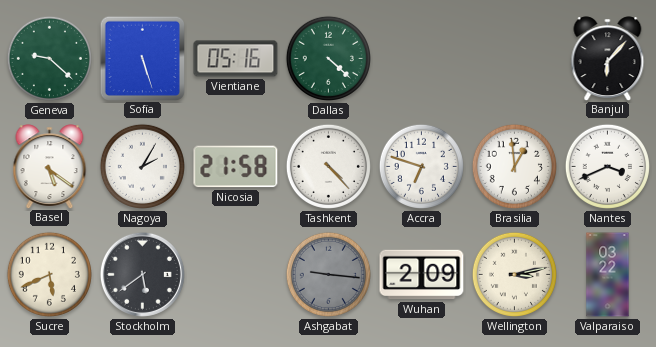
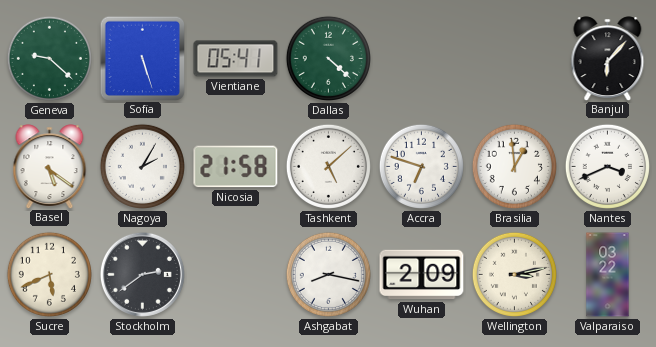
Vientiane: 05:16 -> 05:41 (236, 59)
Tashkent: 4:23 -> 5:08 (328, 166)
Stockholm: 5:39 -> 2:39 (142, 274)
Ashgabat: 9:16 -> 8:17 (328, 274)
Ashgabat dial: grey -> white (328, 274)
